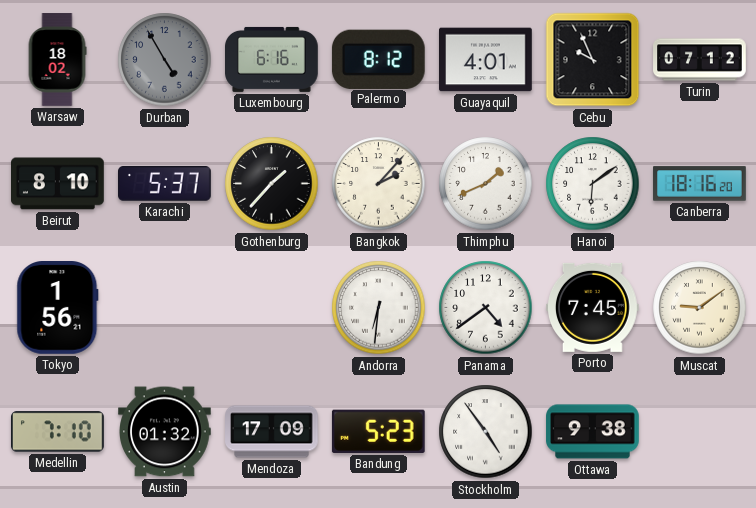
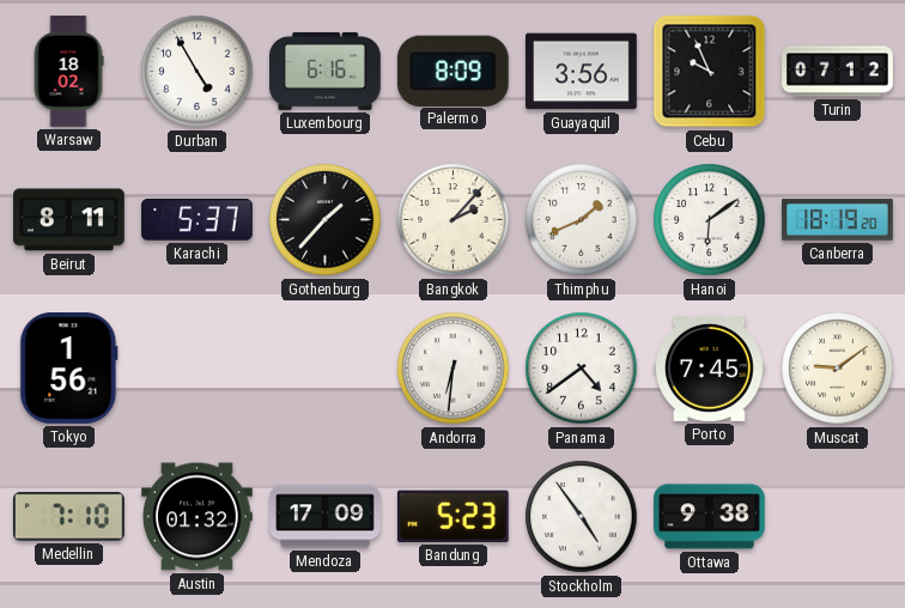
Durban dial: grey -> white (198, 72)
Palermo: 8:12 -> 8:09 (452, 71)
Guayaquil: 4:01 -> 3:56 (582, 72)
Beirut: 8:10 -> 8:11 (69, 220)
Canberra: 18:16 -> 18:19 (838, 220)
